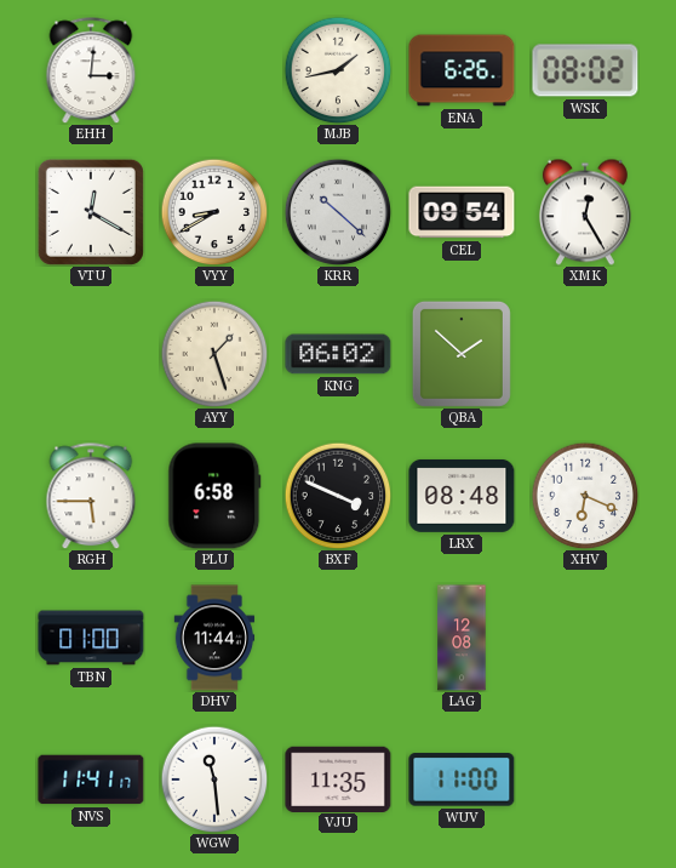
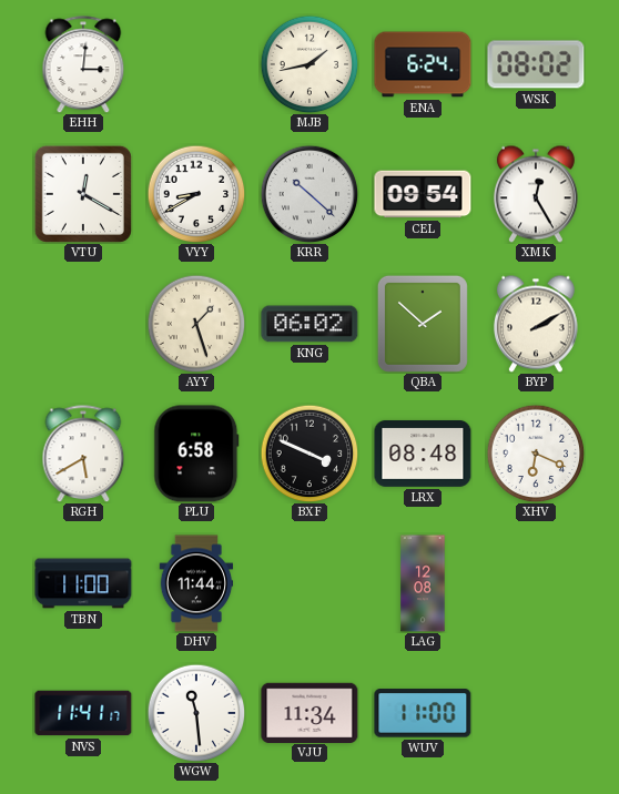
ENA: 6:26 -> 6:24 (423, 64)
BYP: none -> 2:10 (536, 324)
RGH: 5:45 -> 5:40 (83, 454)
TBN: 01:00 -> 11:00 (83, 583)
VJU: 11:35 -> 11:34 (309, 712)
